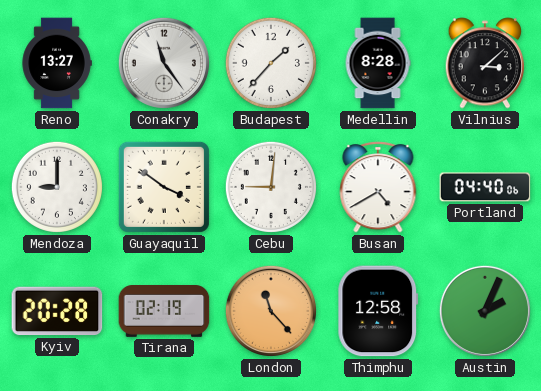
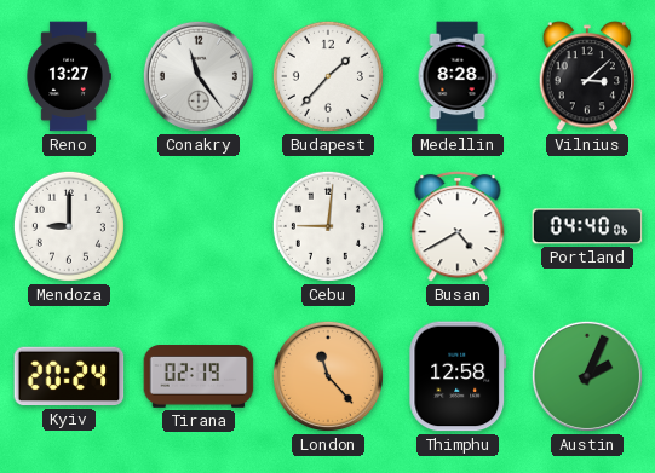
Guayaquil: 3:51 -> none (164, 187)
Kyiv: 20:28 -> 20:24 (69, 376)
